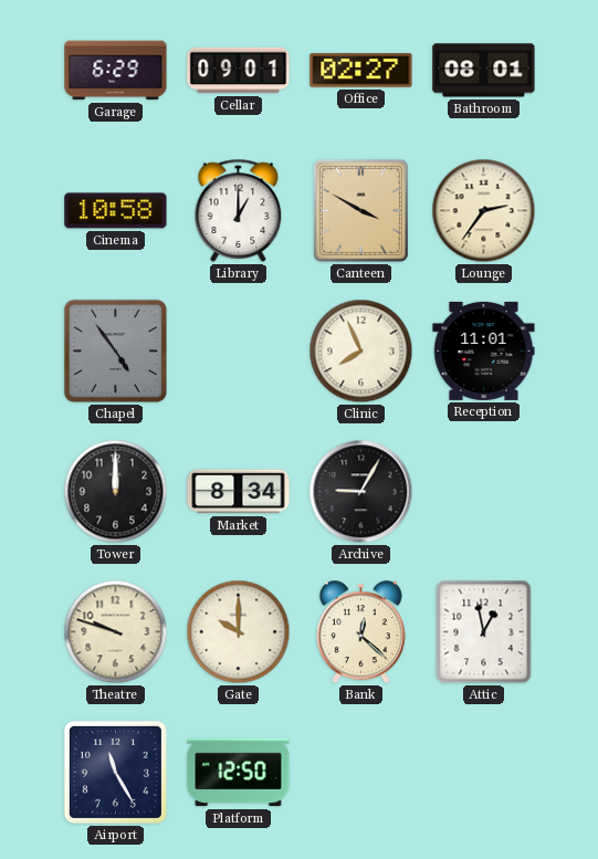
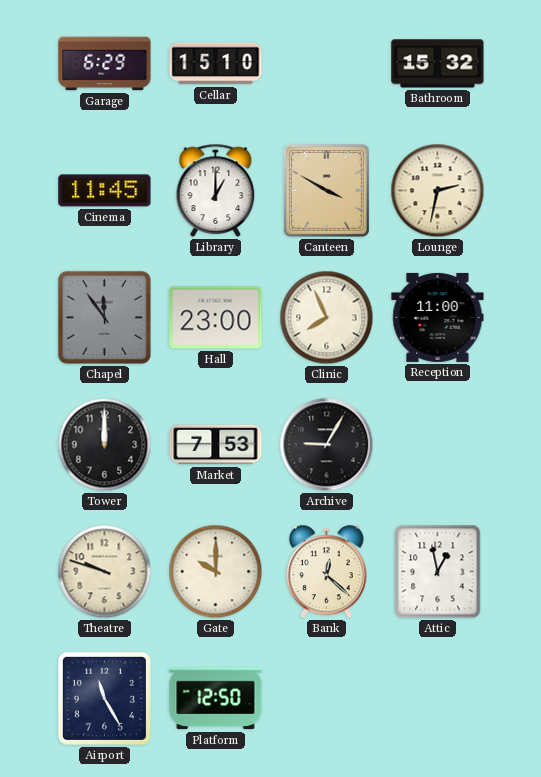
Cellar: 09:01 -> 15:10 (216, 64)
Office: 02:27 -> none (361, 71)
Bathroom: 08:01 -> 15:32 (438, 64)
Cinema: 10:58 -> 11:45 (105, 191)
Lounge: 2:36 -> 2:32 (438, 191)
Chapel: 4:54 -> 11:54 (104, 317)
Hall: none -> 23:00 (216, 318)
Reception: 11:01 -> 11:00 (438, 317)
Market: 8:34 -> 7:53 (216, 445)
